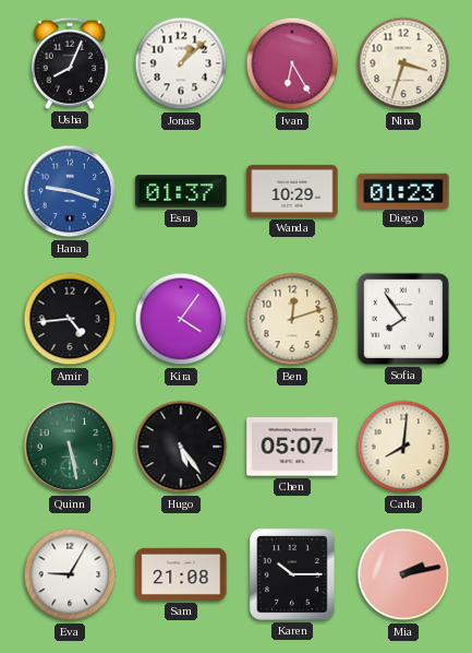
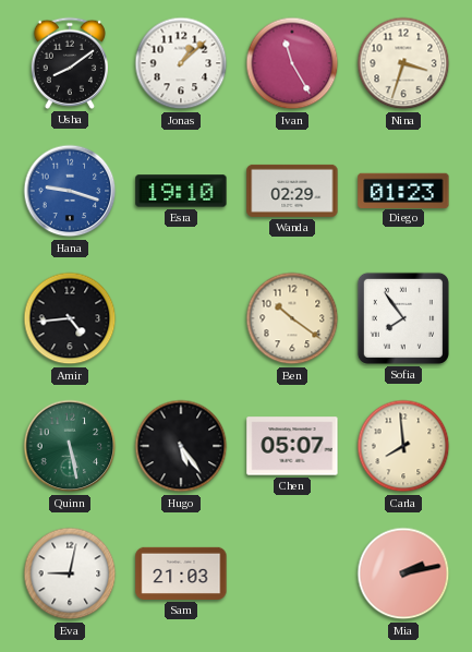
Usha: 8:04 -> 8:09 (70, 63)
Ivan: 6:25 -> 11:25 (292, 63)
Esra: 01:37 -> 19:10 (181, 191)
Wanda: 10:29 -> 02:29 (292, 191)
Kira: 4:06 -> none (181, 319)
Ben: 12:12 -> 10:21 (292, 318)
Carla: 8:01 -> 7:59 (403, 446)
Eva: 9:05 -> 9:02 (70, 573)
Sam: 21:08 -> 21:03 (181, 573)
Karen: 10:15 -> none (292, 574)
